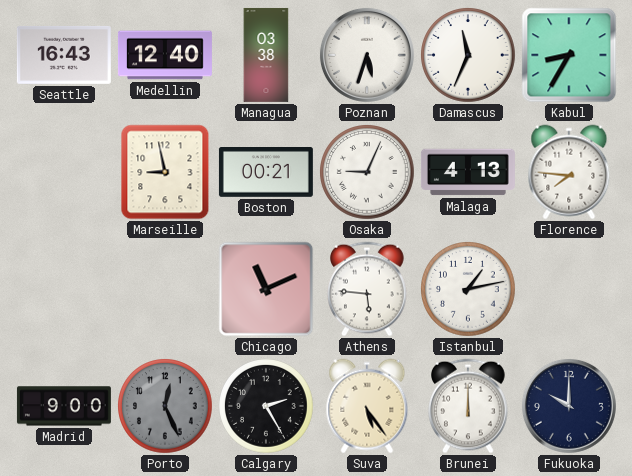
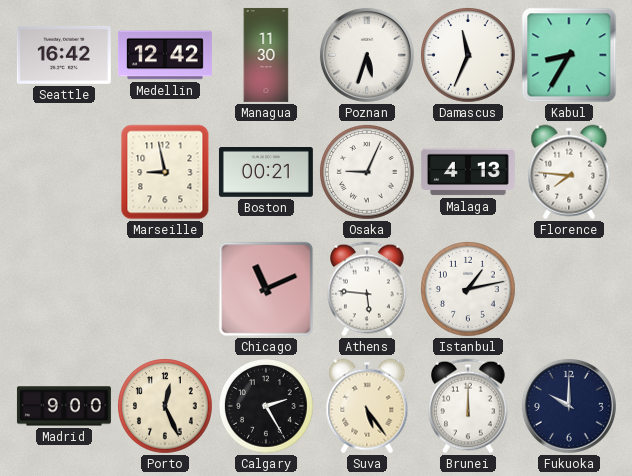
Seattle: 16:43 -> 16:42 (64, 55)
Medellin: 12:40 -> 12:42 (165, 55)
Managua: 03:38 -> 11:30 (266, 55)
Porto dial: grey -> cream (166, 407)
